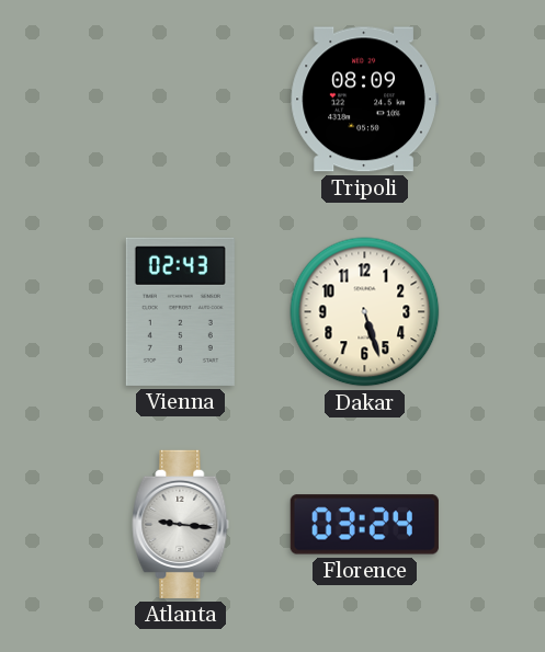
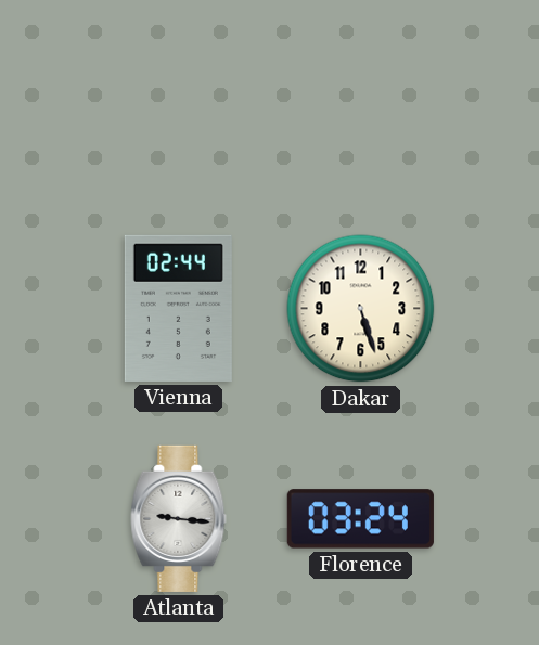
Tripoli: 08:09 -> none (364, 100)
Vienna: 02:43 -> 02:44 (178, 308)
